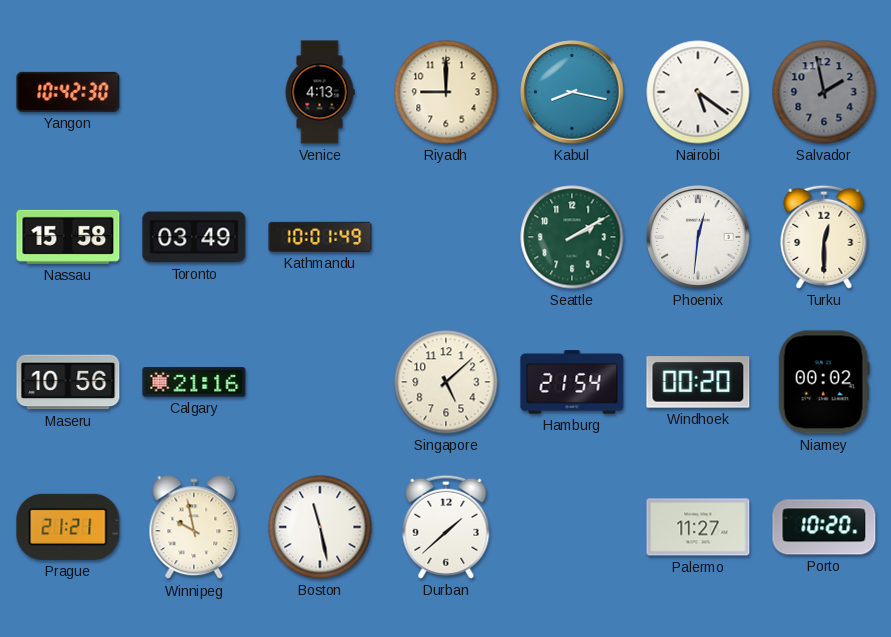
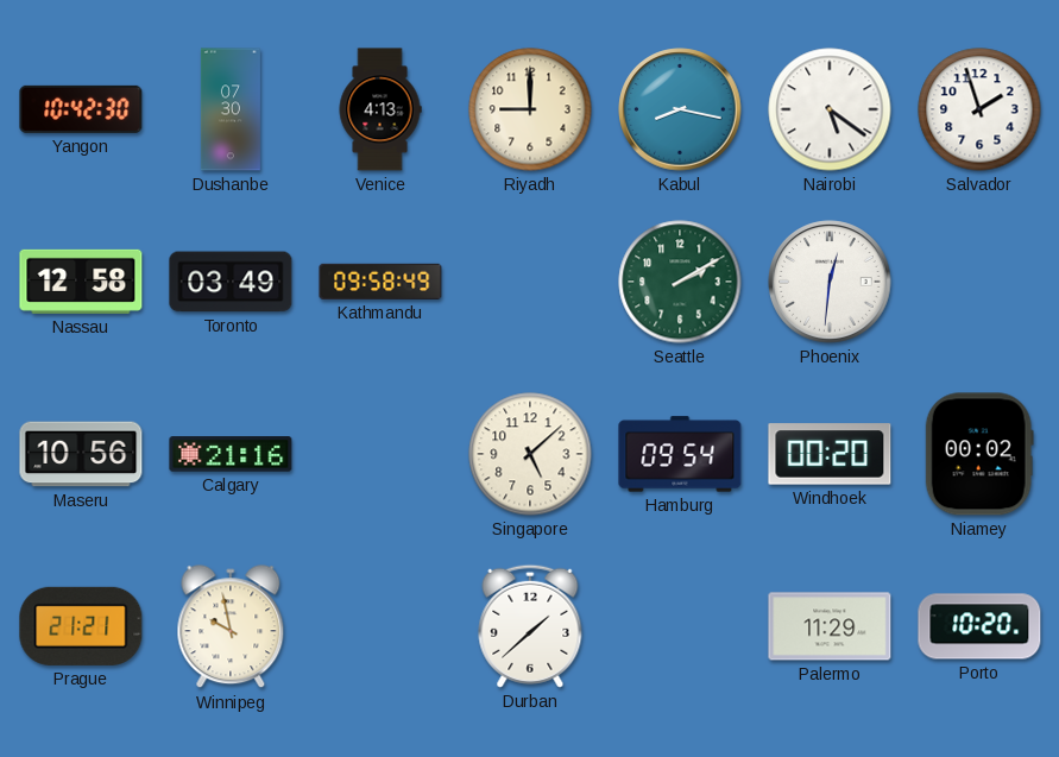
Dushanbe: none -> 07:30 (231, 109)
Salvador: 1:58 -> 1:57 (979, 109)
Salvador dial: grey -> white (979, 109)
Nassau: 15:58 -> 12:58 (81, 282)
Kathmandu: 10:01 -> 09:58 (380, 282)
Turku: 12:30 -> none (824, 237)
Hamburg: 21:54 -> 09:54 (680, 454)
Boston: 11:28 -> none (320, 527)
Palermo: 11:27 -> 11:29 (830, 626)
